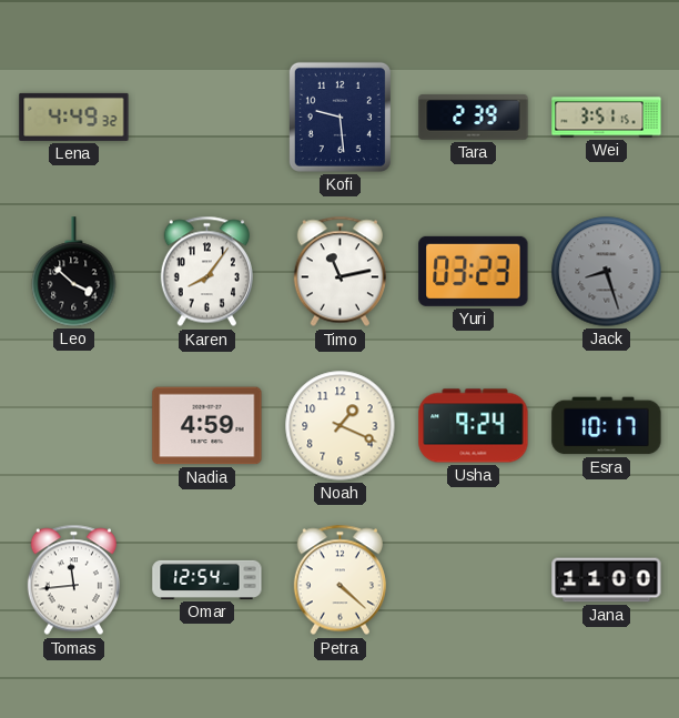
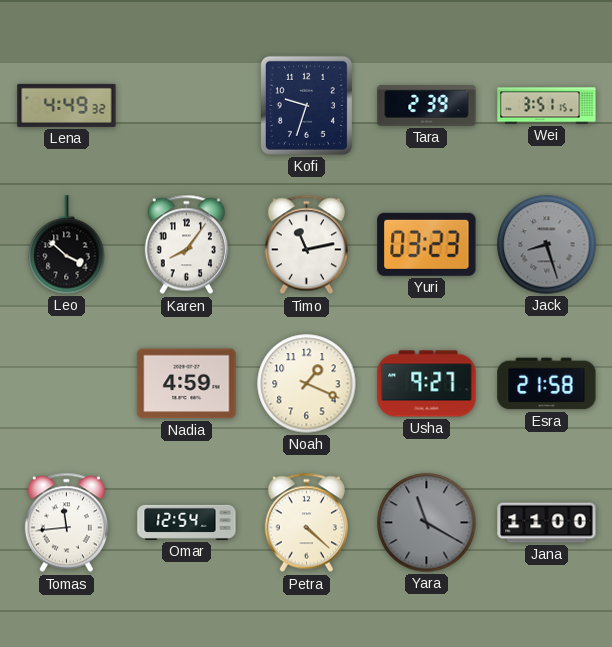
Kofi: 9:29 -> 9:33 (306, 105)
Usha: 9:24 -> 9:27 (427, 384)
Esra: 10:17 -> 21:58 (547, 384)
Yara: none -> 11:20 (427, 523)
